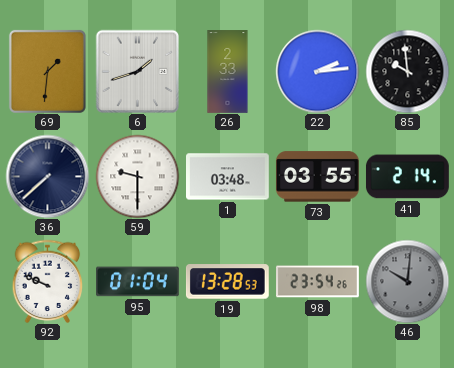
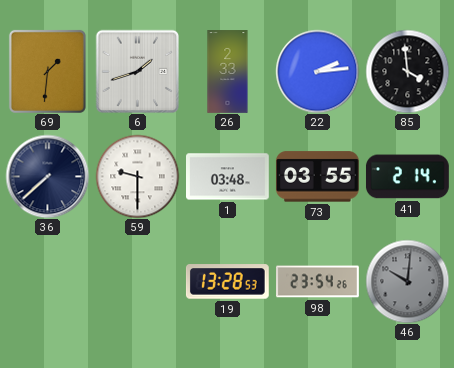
85: 9:59 -> 3:59 (407, 71)
92: 9:49 -> none (48, 281)
95: 01:04 -> none (138, 282)
